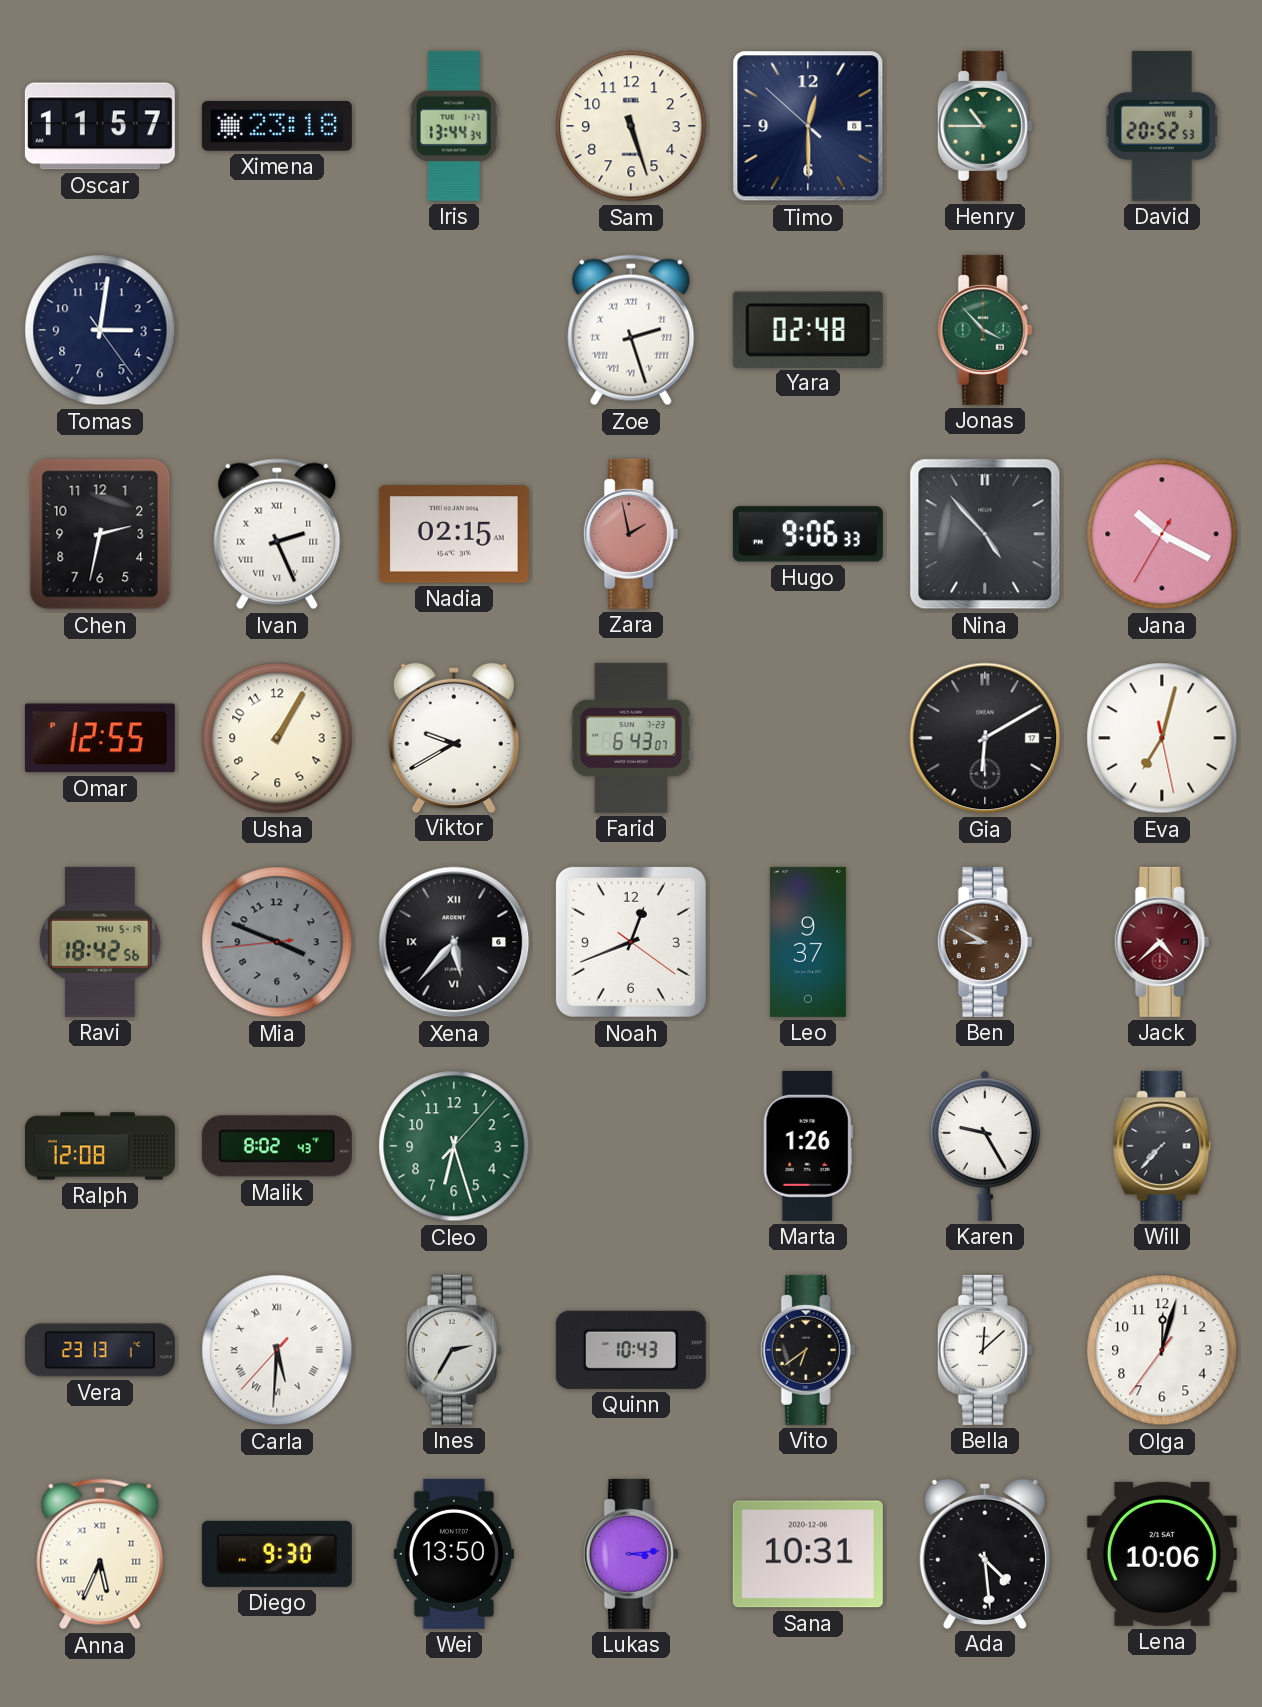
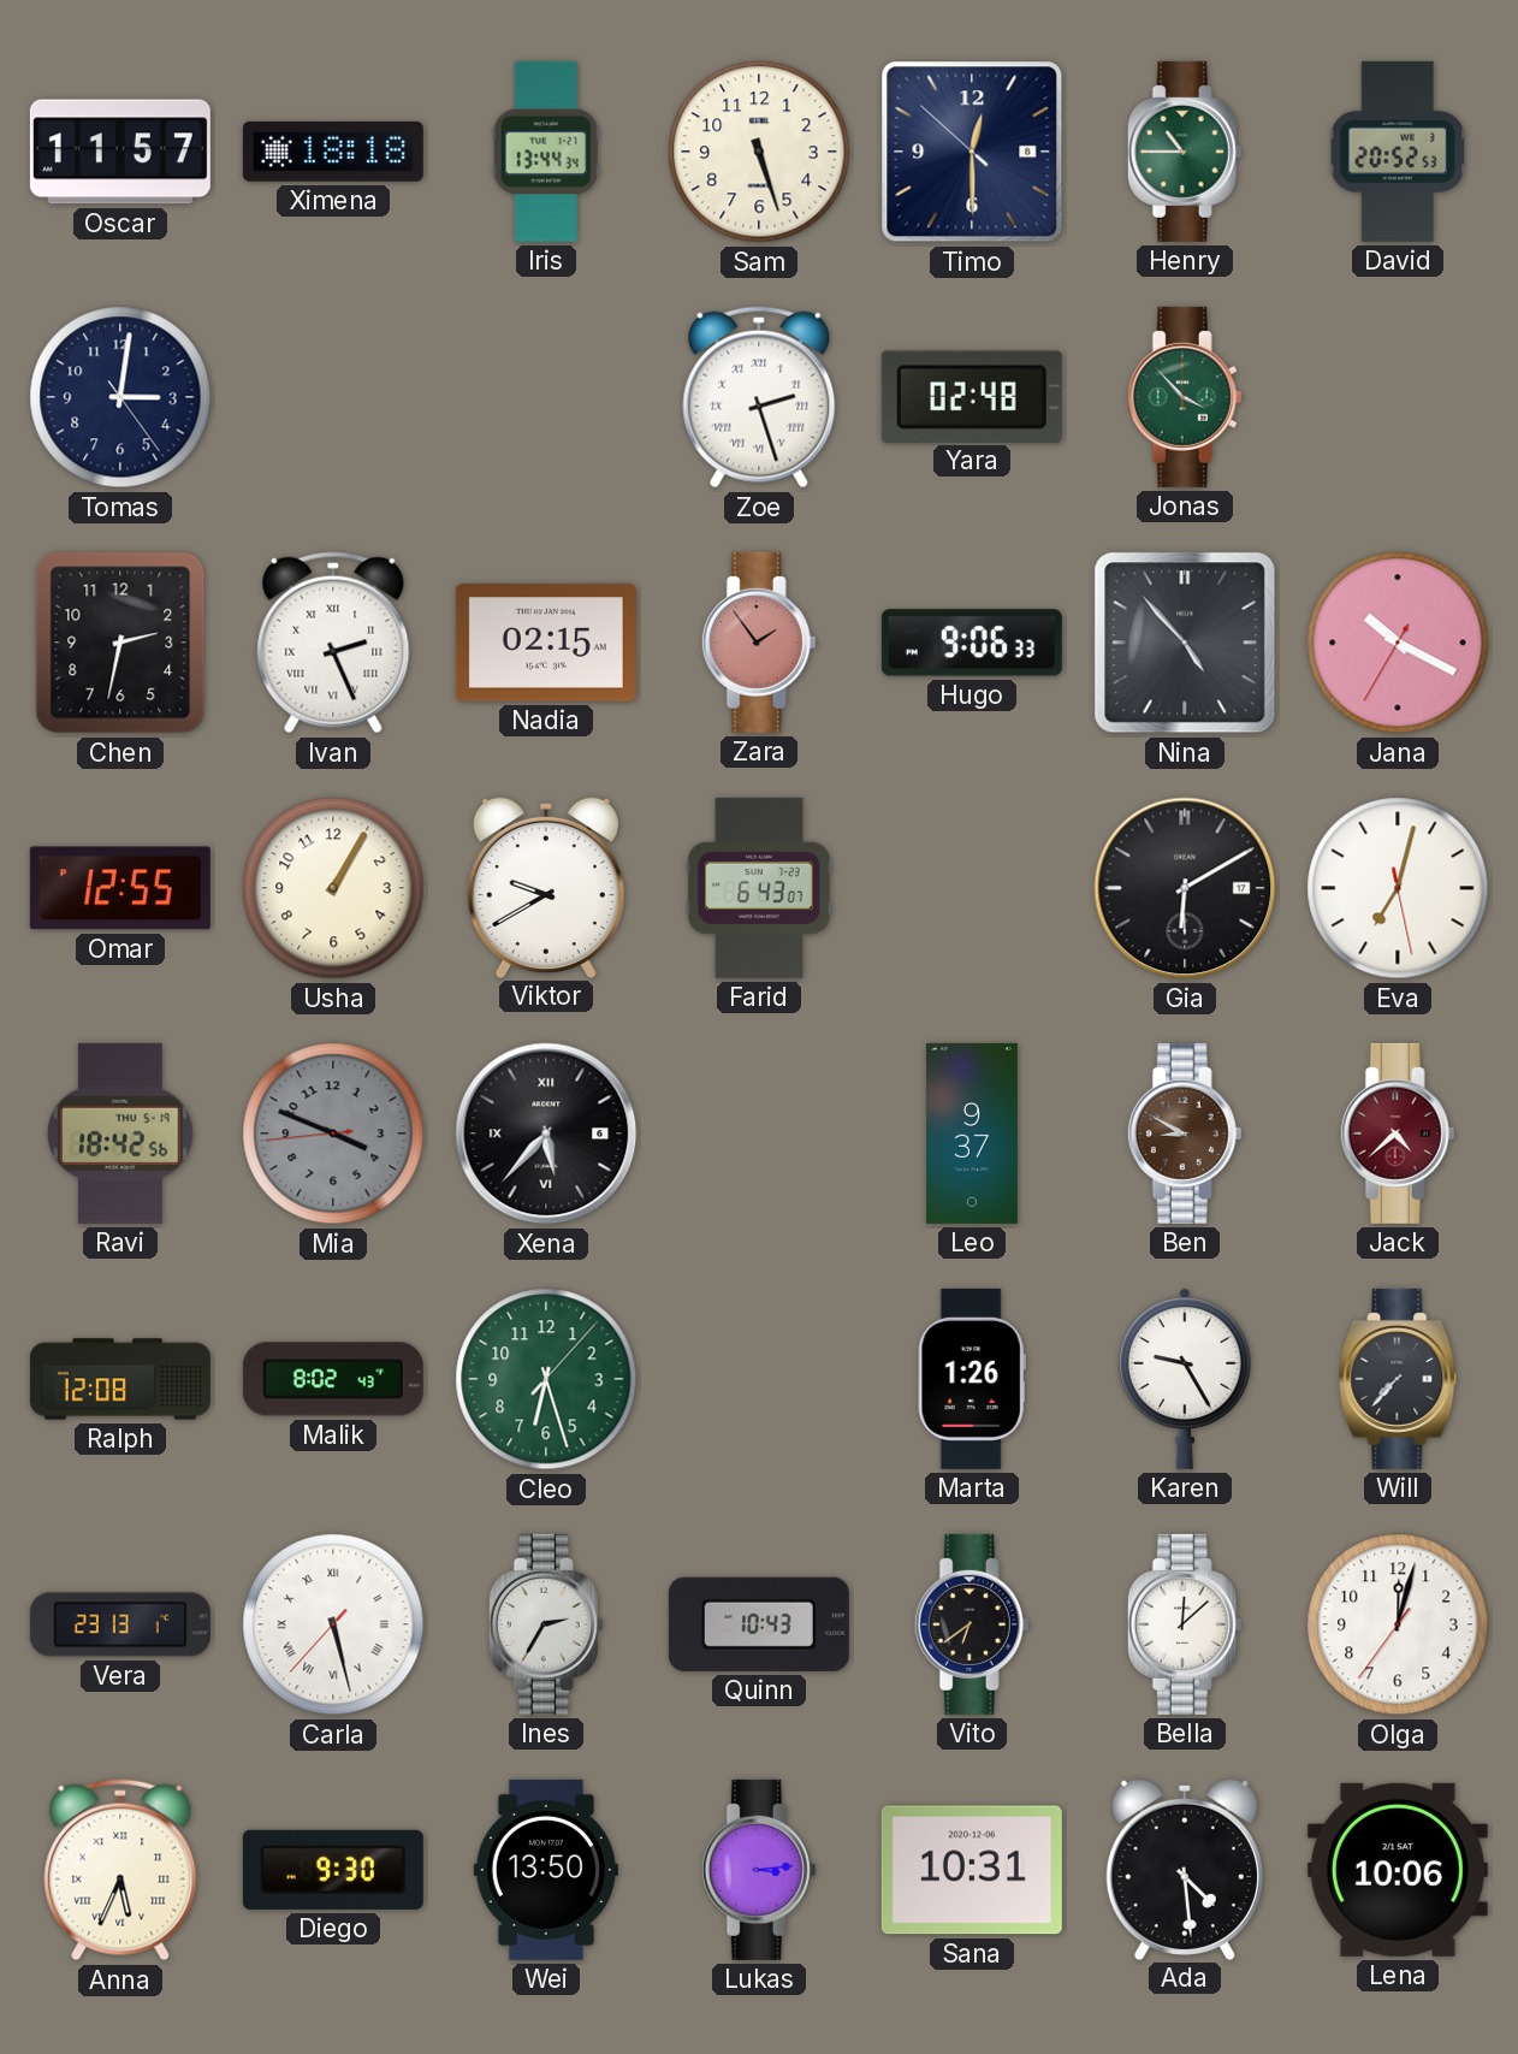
Ximena: 23:18 -> 18:18 (333, 152)
Zara: 1:58 -> 1:54 (759, 643)
Noah: 12:41 -> none (631, 942)
Carla: 5:30 -> 5:27 (333, 1624)
